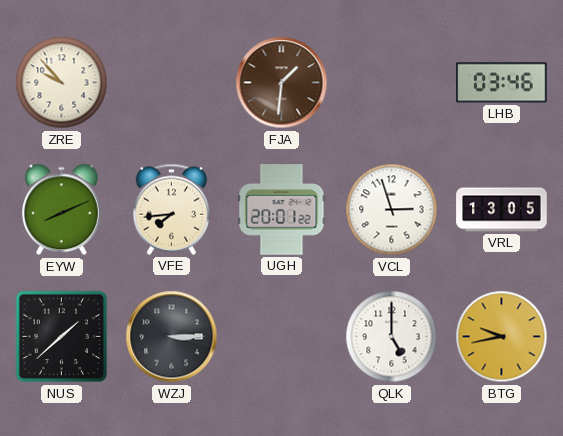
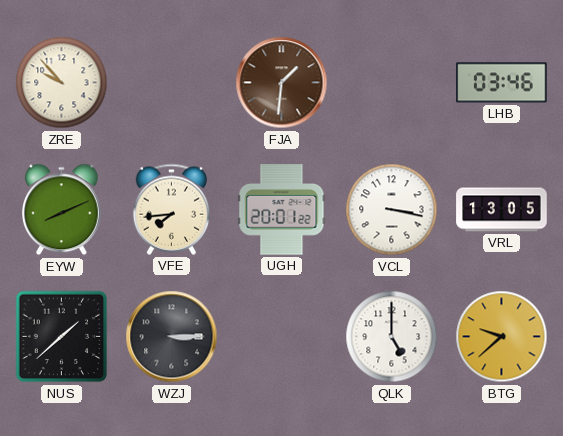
VCL: 2:57 -> 3:17 (392, 210)
BTG: 9:43 -> 9:38 (502, 337)
